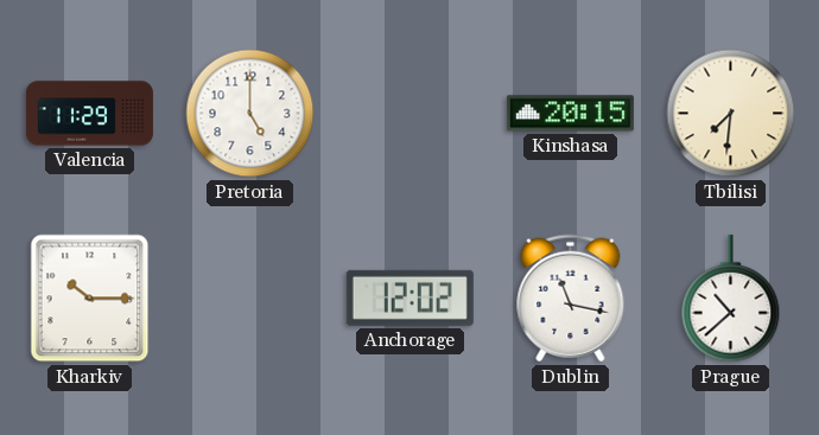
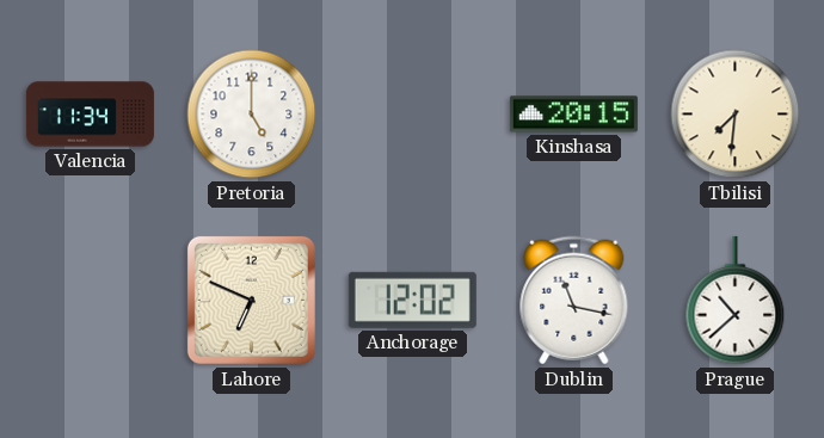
Valencia: 11:29 -> 11:34 (90, 115)
Kharkiv: 10:15 -> none (90, 299)
Lahore: none -> 6:49 (251, 300)
